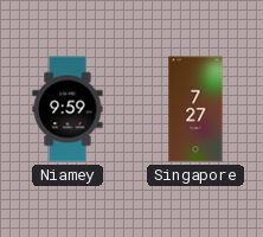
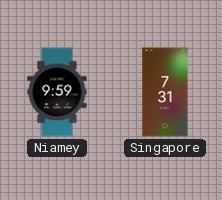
Singapore: 7:27 -> 7:31 (165, 92)
